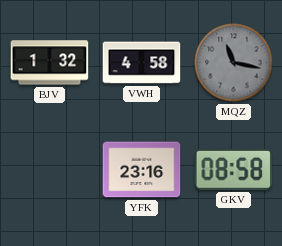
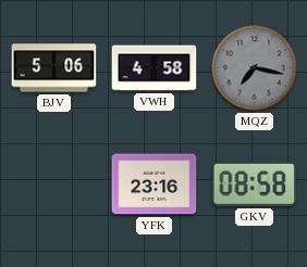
BJV: 1:32 -> 5:06 (54, 68)
MQZ: 11:17 -> 7:17 (255, 68)
